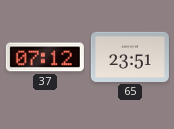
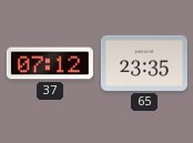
65: 23:51 -> 23:35 (144, 63)
